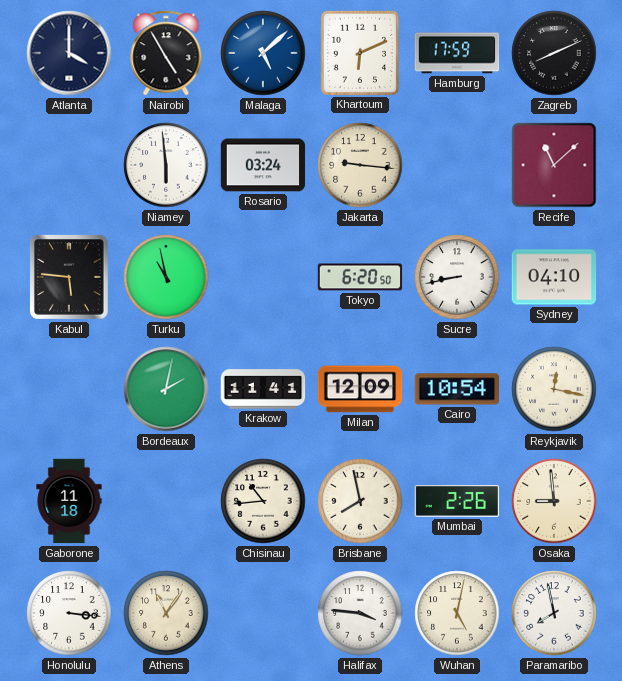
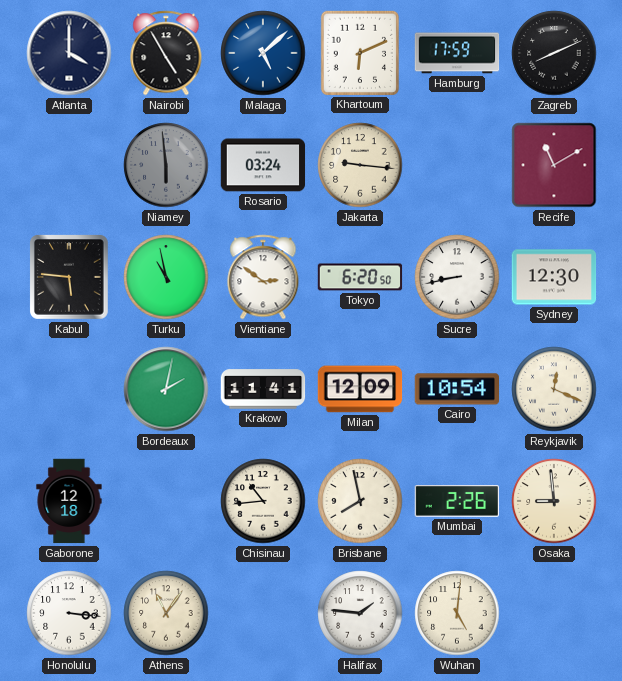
Niamey dial: white -> grey (166, 165)
Recife: 11:08 -> 11:10 (554, 165)
Vientiane: none -> 2:51 (263, 277)
Sydney: 04:10 -> 12:30 (554, 277)
Reykjavik: 12:17 -> 12:19 (554, 389)
Gaborone: 11:18 -> 12:18 (69, 501)
Halifax: 3:46 -> 1:46 (360, 613)
Wuhan: 5:02 -> 5:01 (457, 613)
Paramaribo: 7:58 -> none (554, 613)
